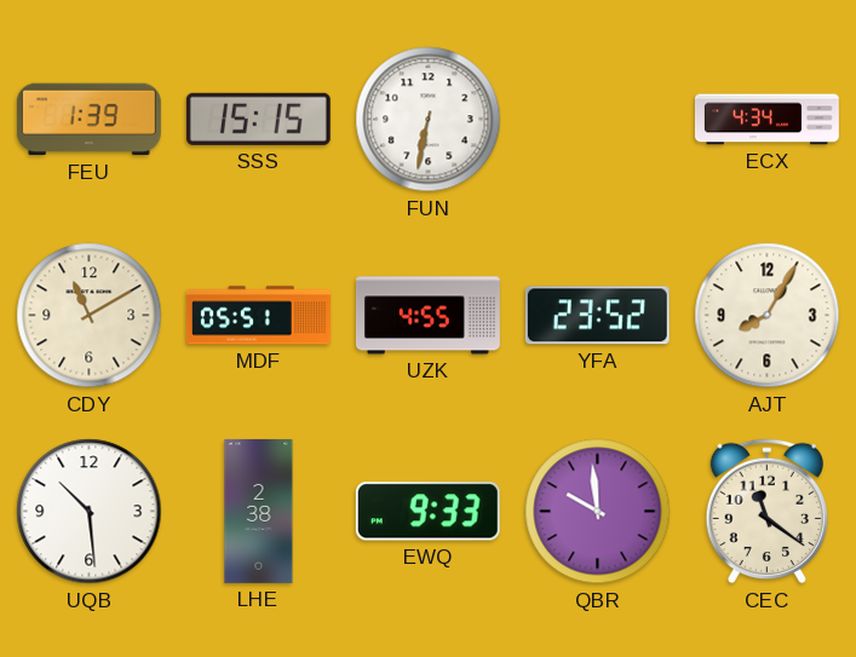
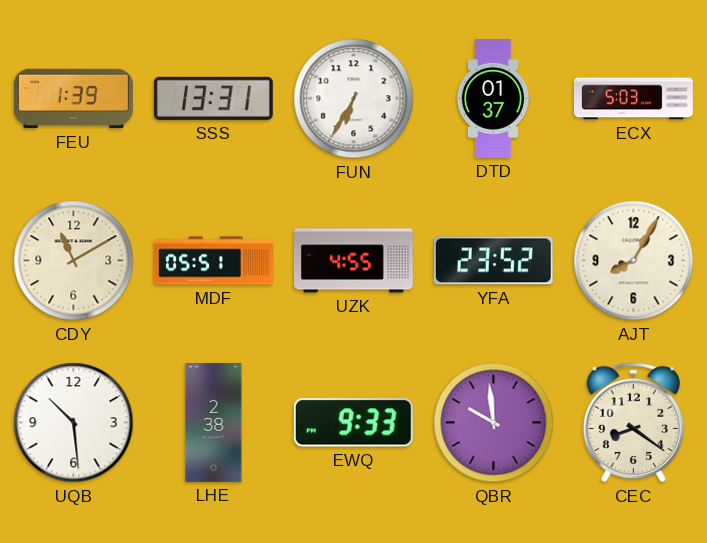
SSS: 15:15 -> 13:31 (213, 98)
FUN: 6:32 -> 6:35 (354, 99)
DTD: none -> 01:37 (493, 98)
ECX: 4:34 -> 5:03 (633, 99)
CEC: 11:21 -> 8:21 (633, 423)
